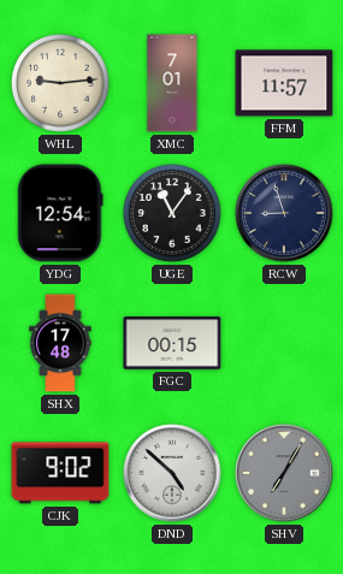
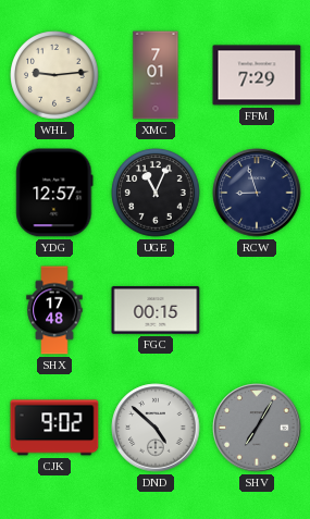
FFM: 11:57 -> 7:29 (257, 75)
YDG: 12:54 -> 12:57 (54, 193)
UGE: 11:06 -> 11:04 (156, 193)
